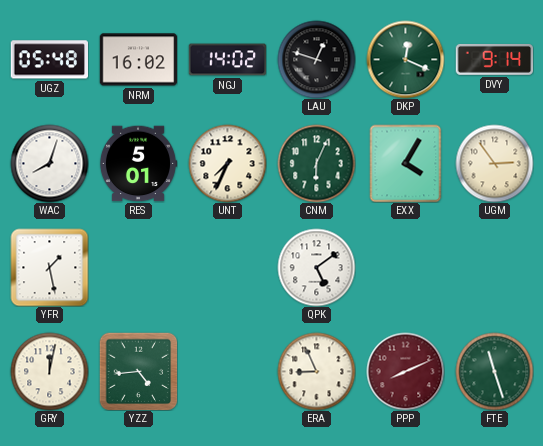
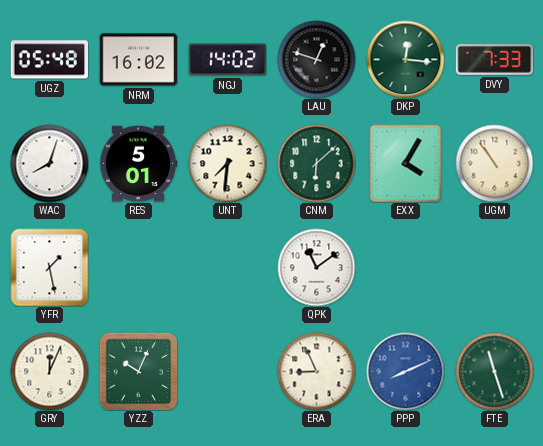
DKP: 12:19 -> 12:16 (405, 59)
DVY: 9:14 -> 7:33 (494, 59)
UNT: 7:34 -> 7:31 (227, 163)
CNM: 6:04 -> 6:08 (316, 163)
UGM: 2:54 -> 10:54 (494, 163)
QPK: 5:09 -> 11:09 (316, 267)
GRY: 12:02 -> 12:04 (49, 371)
YZZ: 4:44 -> 10:04 (138, 371)
PPP dial: burgundy -> blue (405, 371)
